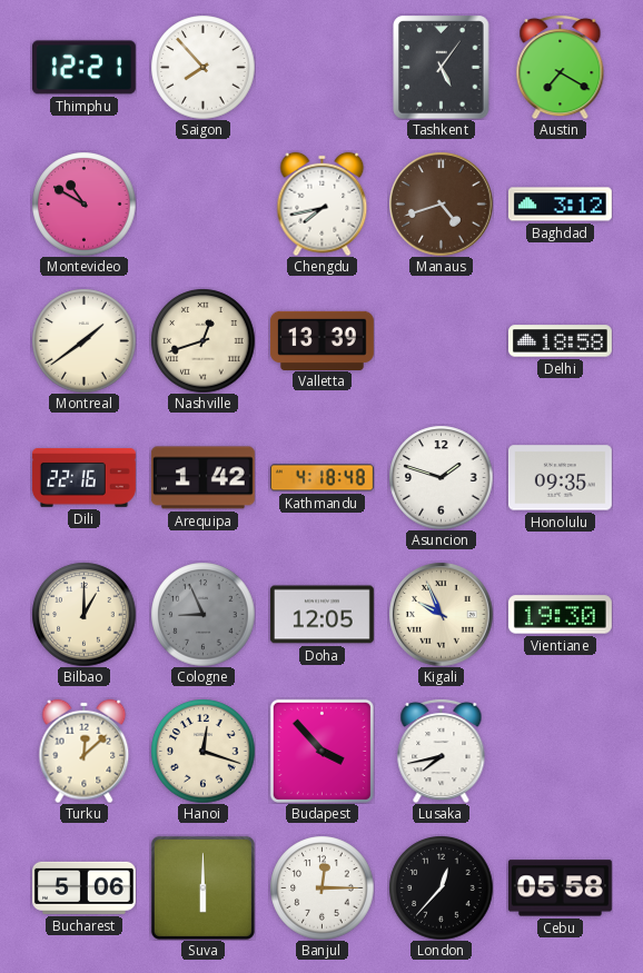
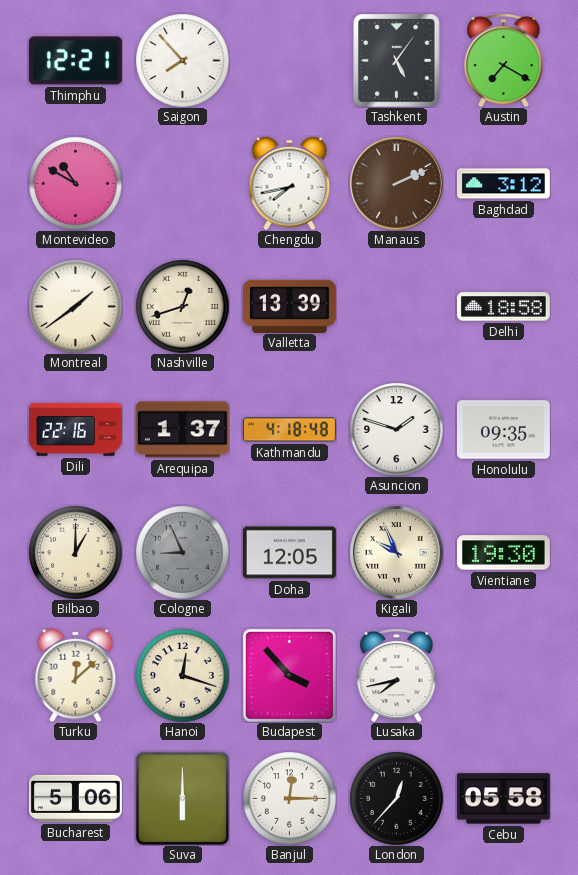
Manaus: 4:42 -> 2:11 (396, 183)
Arequipa: 1:42 -> 1:37 (182, 430)
